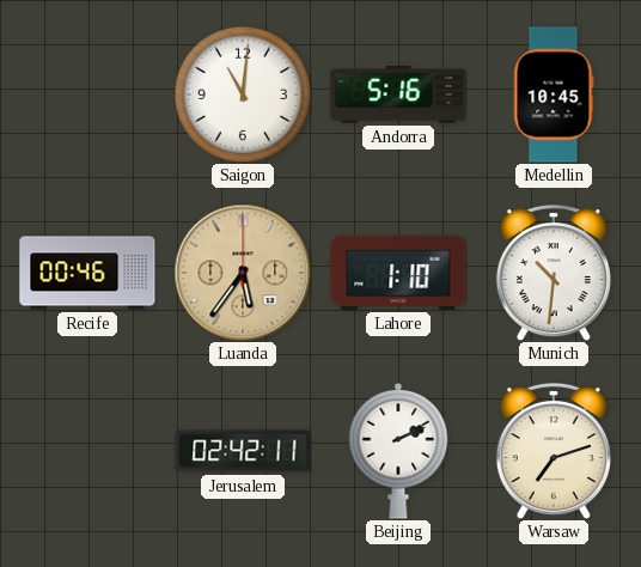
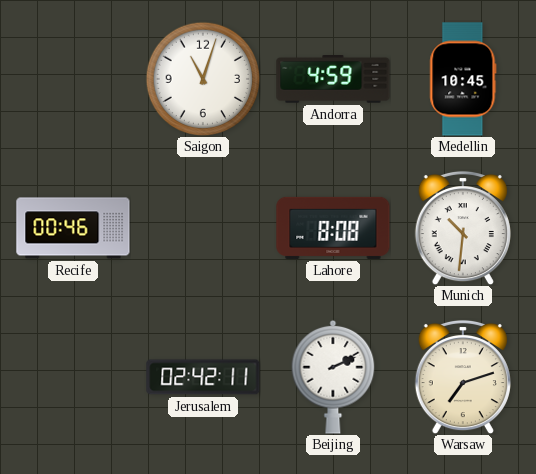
Saigon: 11:01 -> 11:03 (203, 79)
Andorra: 5:16 -> 4:59 (333, 79)
Luanda: 5:36 -> none (243, 273)
Lahore: 1:10 -> 8:08 (333, 228)
